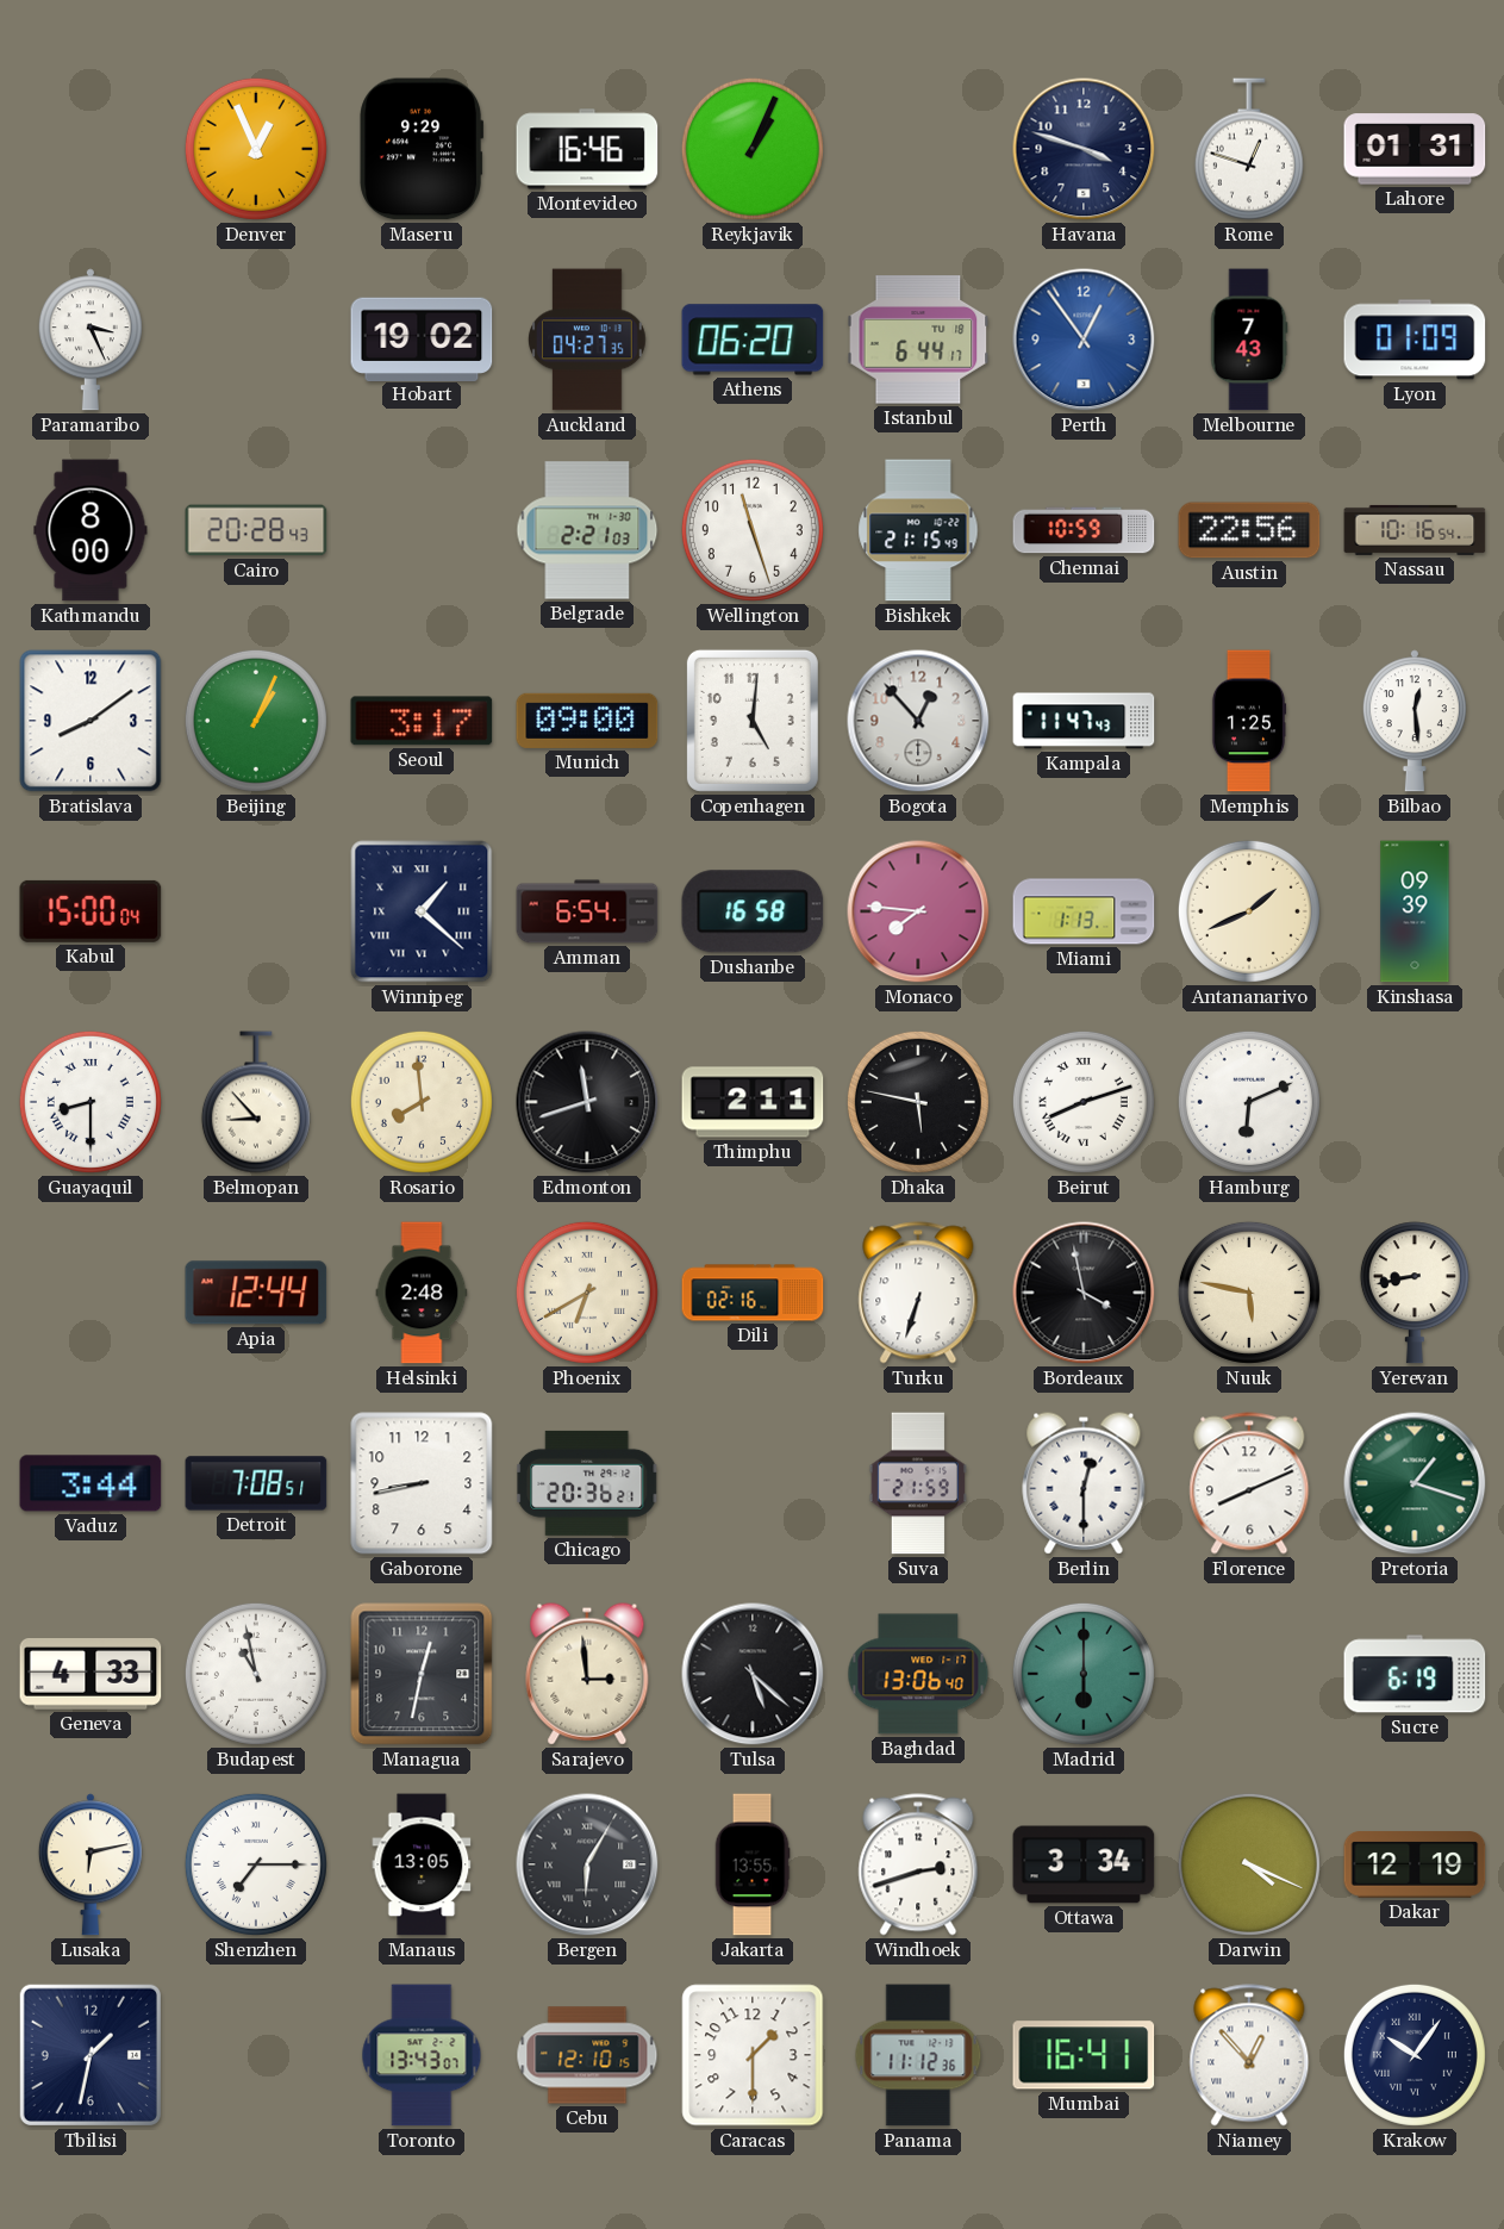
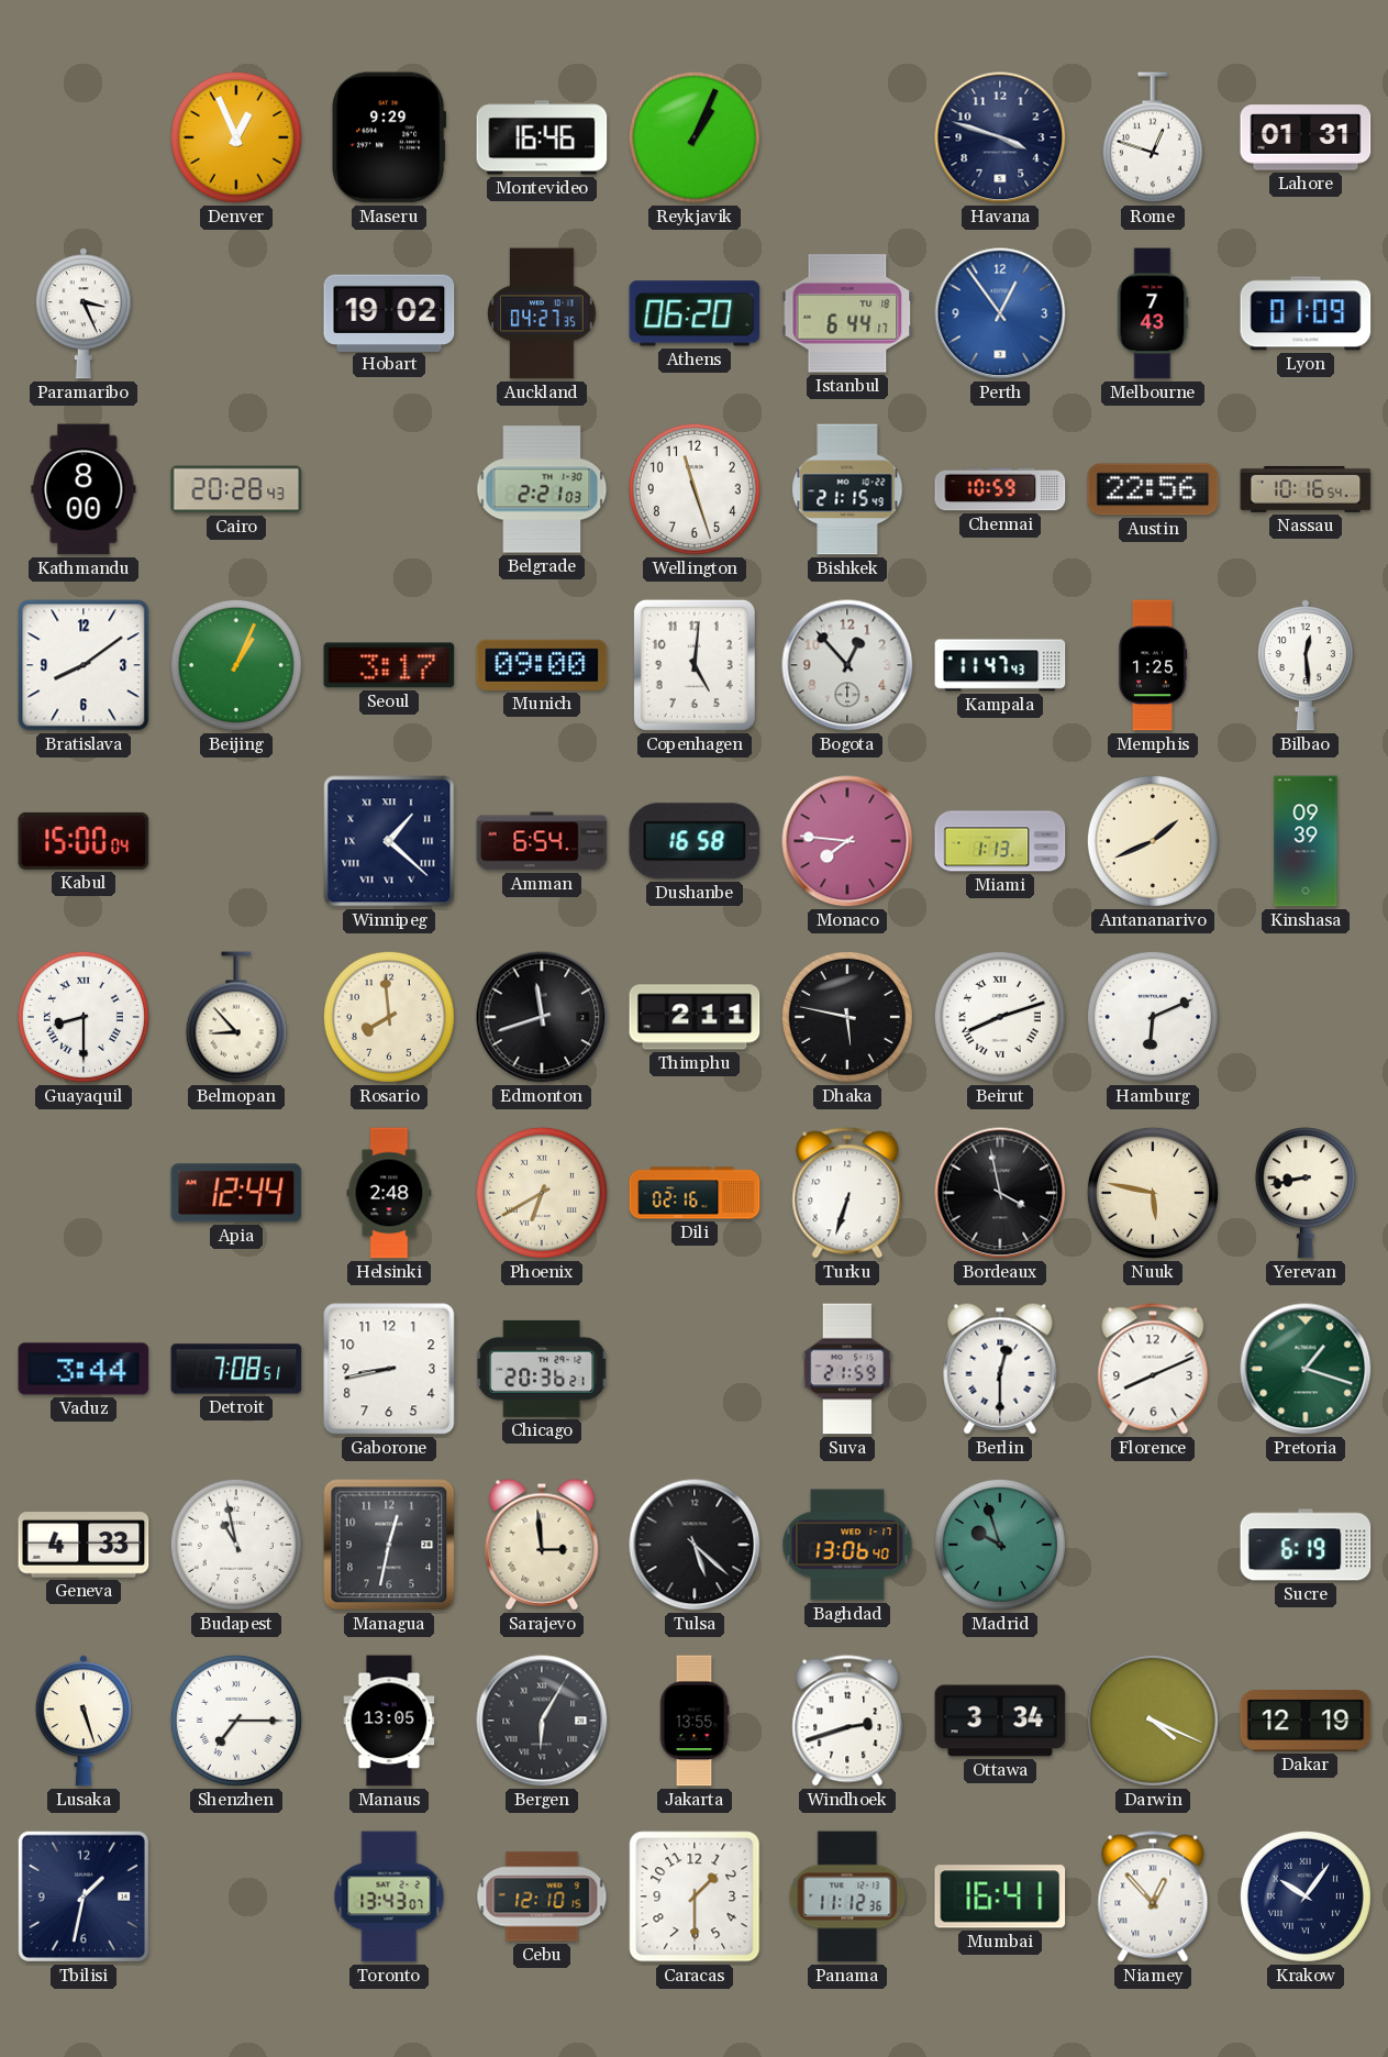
Madrid: 6:00 -> 9:57 (1000, 1545)
Lusaka: 6:13 -> 5:27 (84, 1721)
